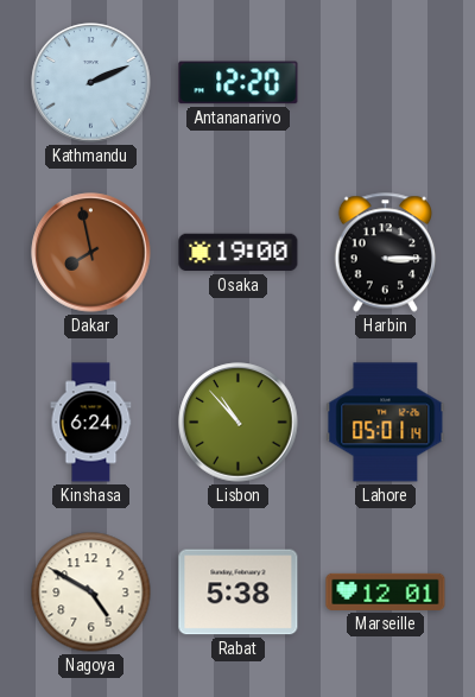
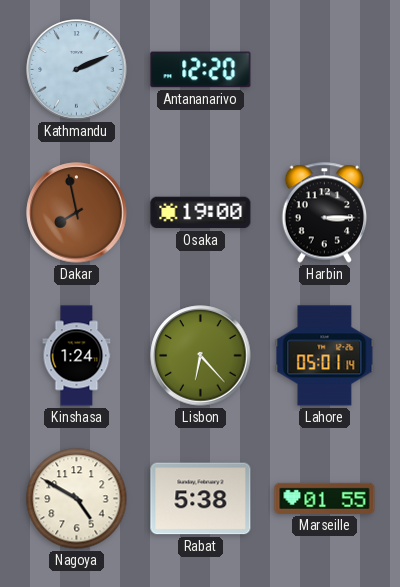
Kinshasa: 6:24 -> 1:24 (77, 356)
Lisbon: 10:53 -> 6:23 (201, 356)
Marseille: 12:01 -> 01:55 (325, 498)
